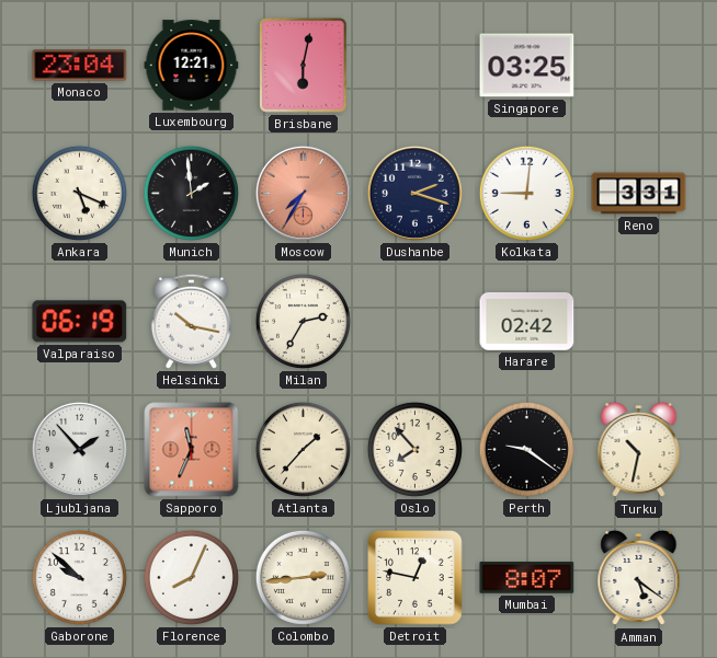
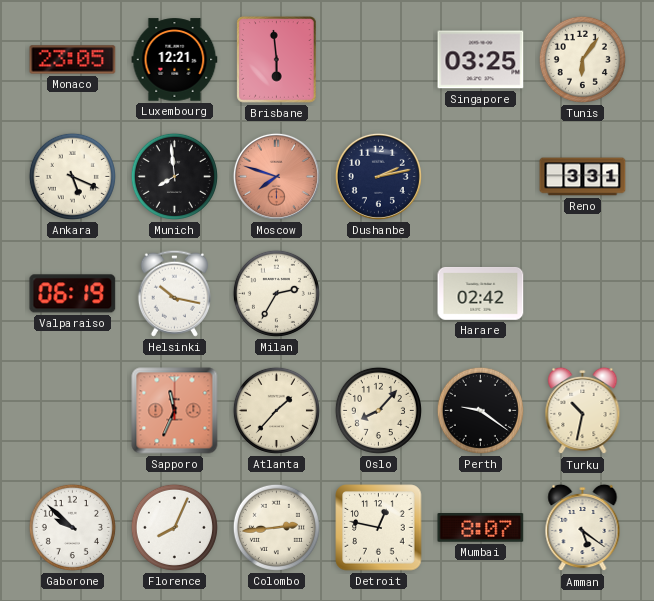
Monaco: 23:04 -> 23:05 (73, 60)
Brisbane: 6:02 -> 5:59 (277, 60)
Tunis: none -> 6:06 (582, 59)
Munich: 1:59 -> 7:59 (174, 176)
Moscow: 7:35 -> 7:48 (276, 176)
Dushanbe: 2:18 -> 2:13 (378, 176)
Kolkata: 9:01 -> none (526, 193)
Ljubljana: 1:53 -> none (79, 449)
Oslo: 7:53 -> 8:07 (378, 410)
